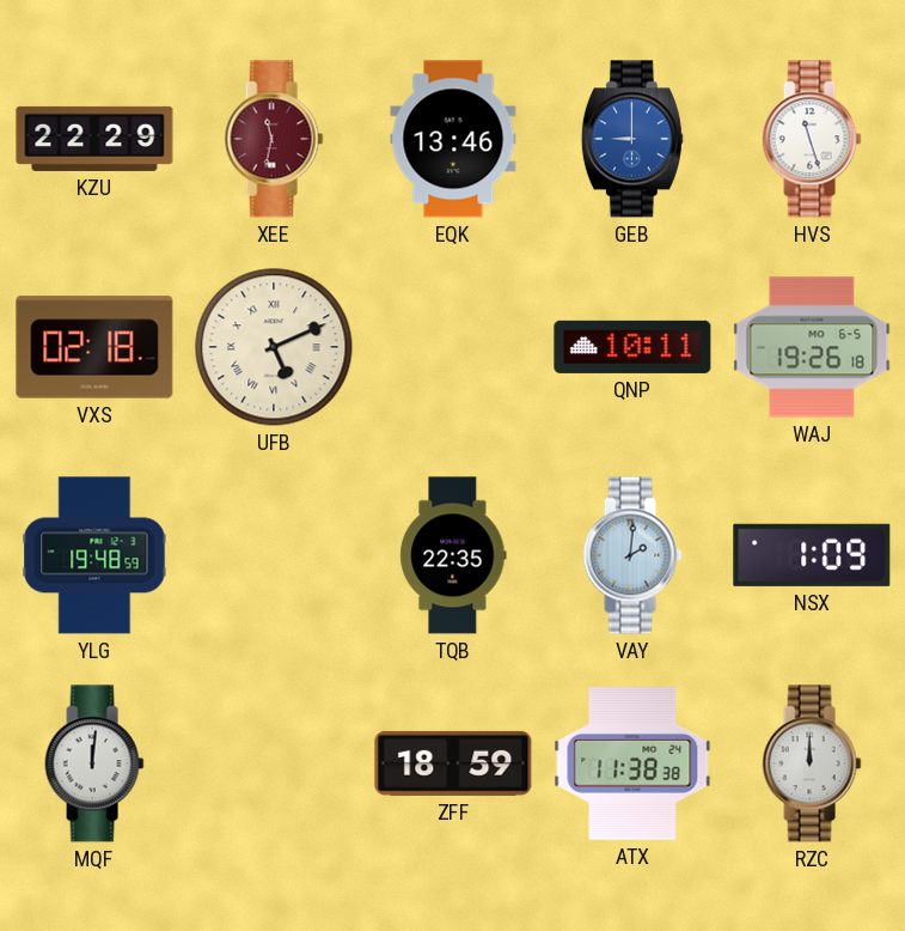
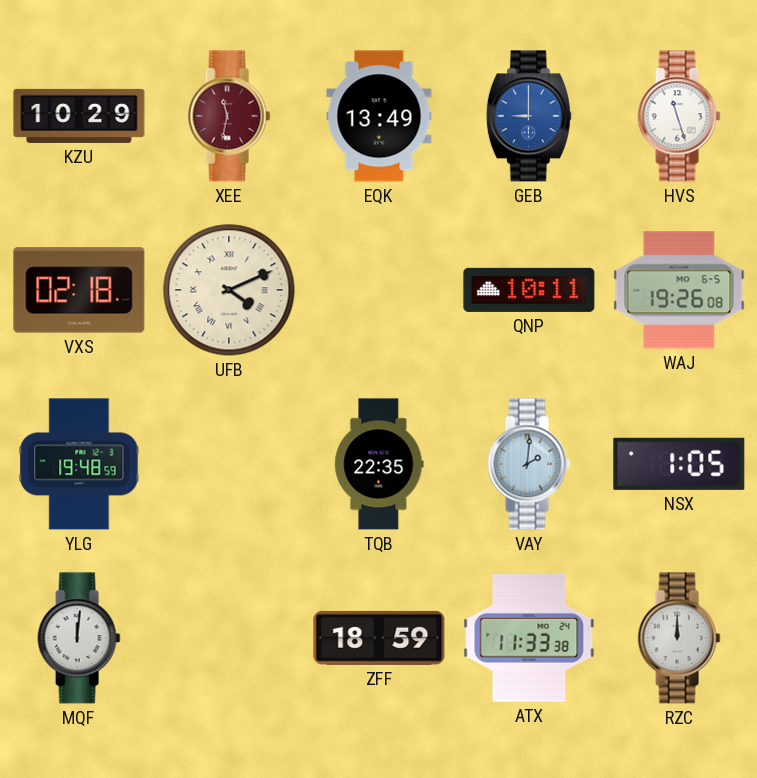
KZU: 22:29 -> 10:29 (79, 116)
EQK: 13:46 -> 13:49 (379, 116)
UFB: 5:11 -> 4:11 (229, 290)
WAJ: 19:26:18 -> 19:26:08 (679, 290)
NSX: 1:09 -> 1:05 (679, 464)
ATX: 11:38 -> 11:33 (529, 638)
